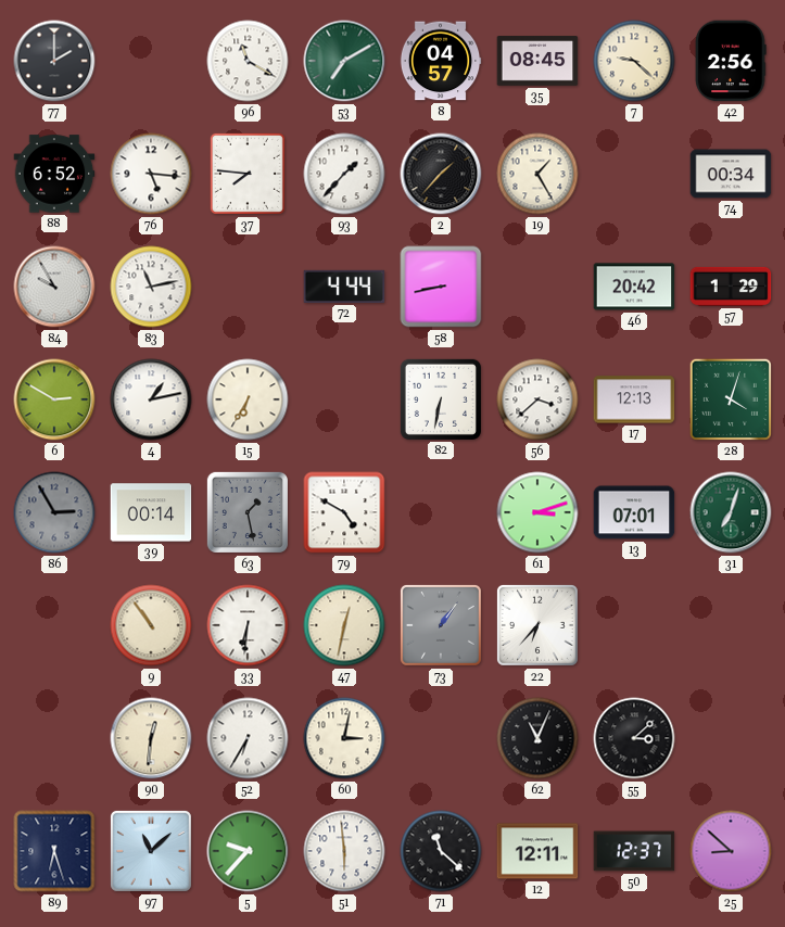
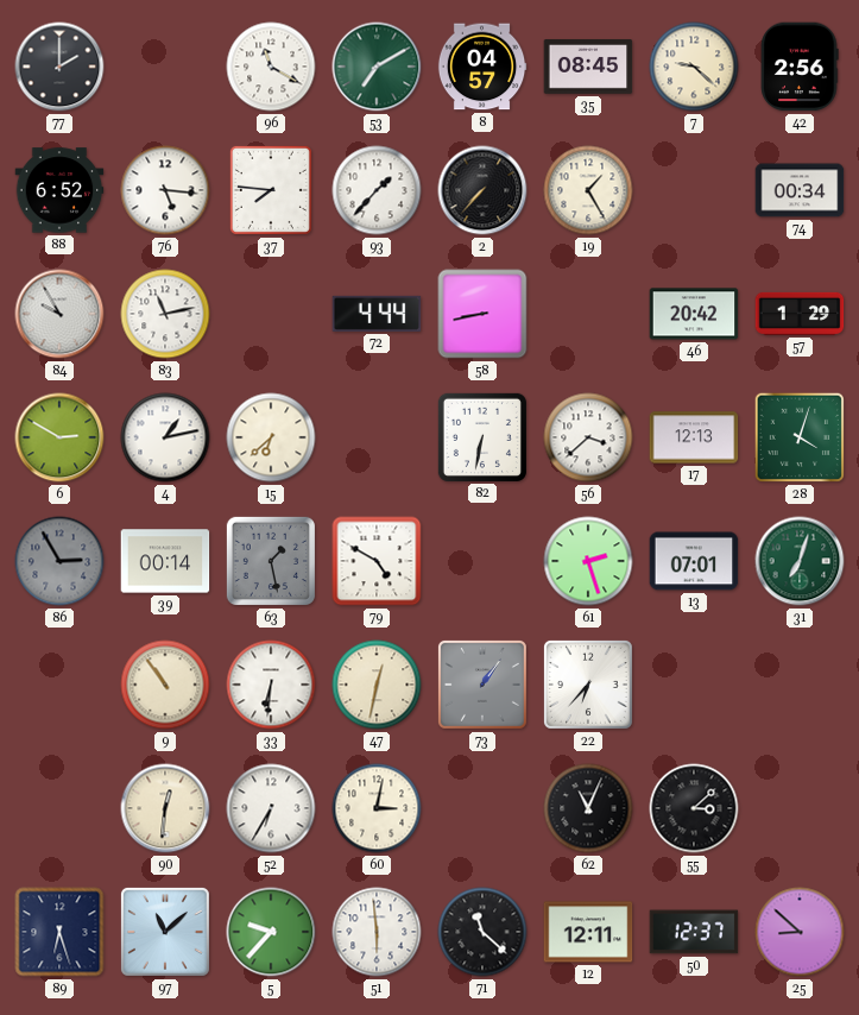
2: 1:37 -> 7:37 (482, 190)
15: 6:35 -> 6:38 (271, 437)
61: 3:12 -> 2:27 (588, 561)
